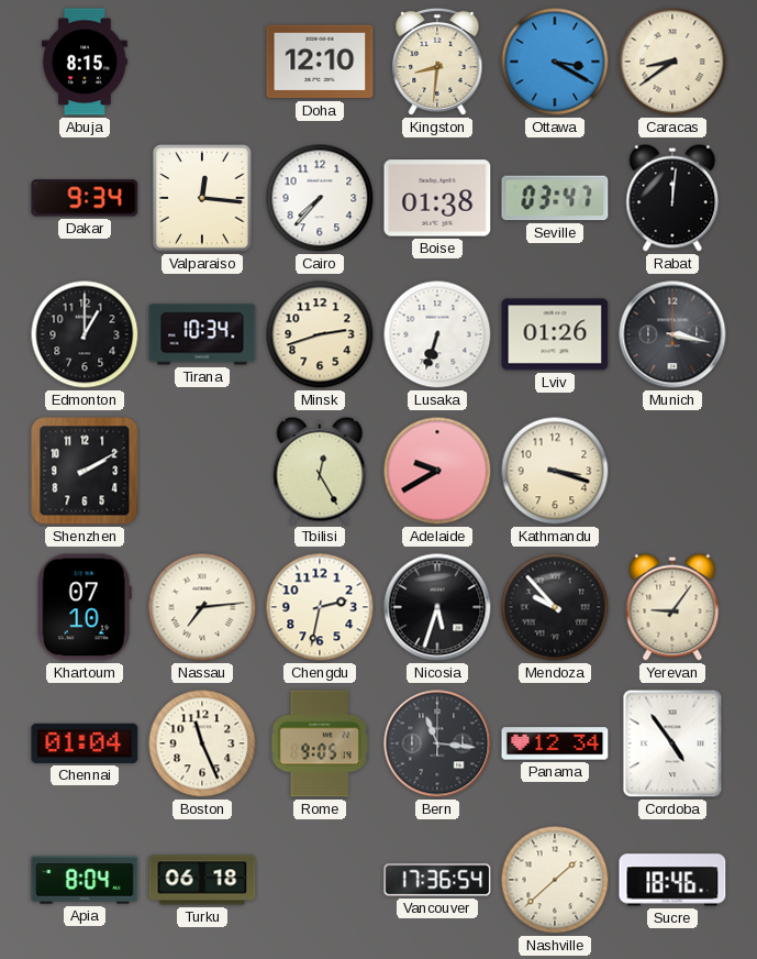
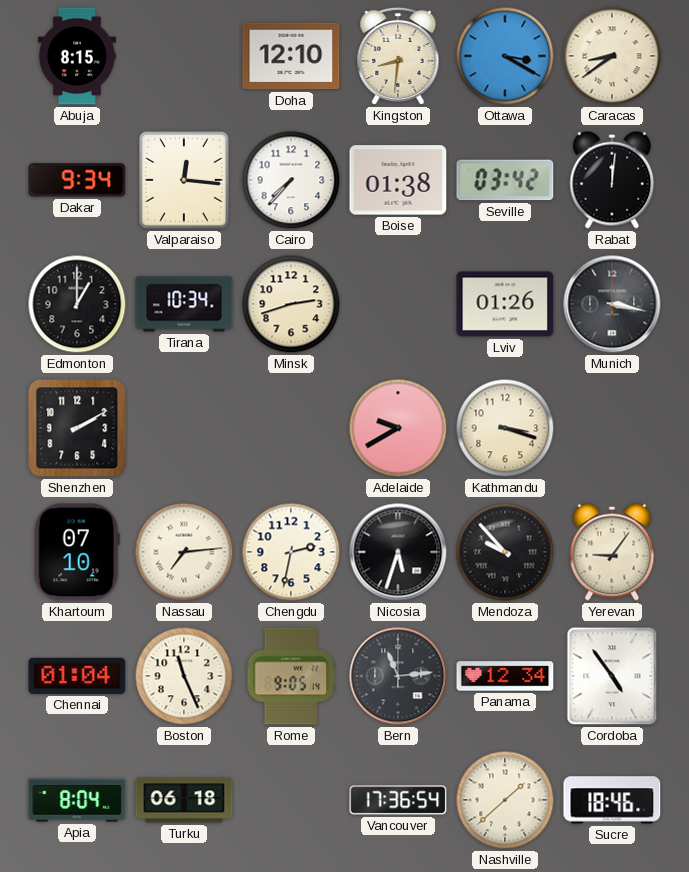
Seville: 03:47 -> 03:42 (505, 180)
Lusaka: 6:33 -> none (437, 334)
Tbilisi: 12:25 -> none (320, 471)
Bern: 11:16 -> 11:14 (398, 676)
